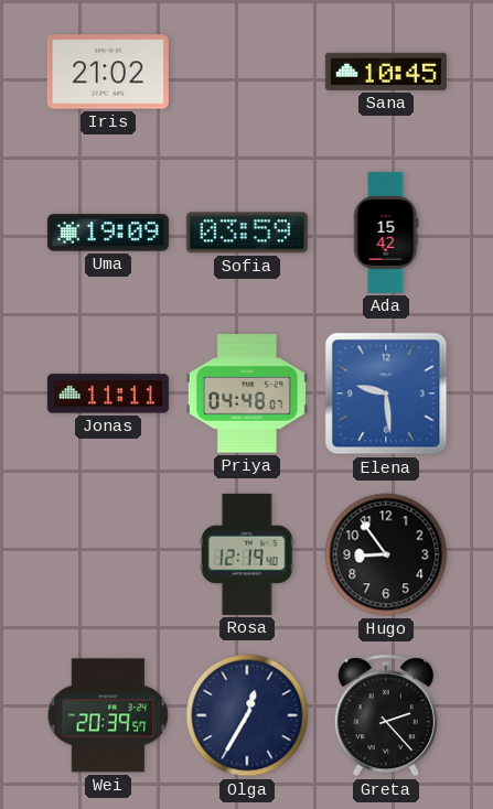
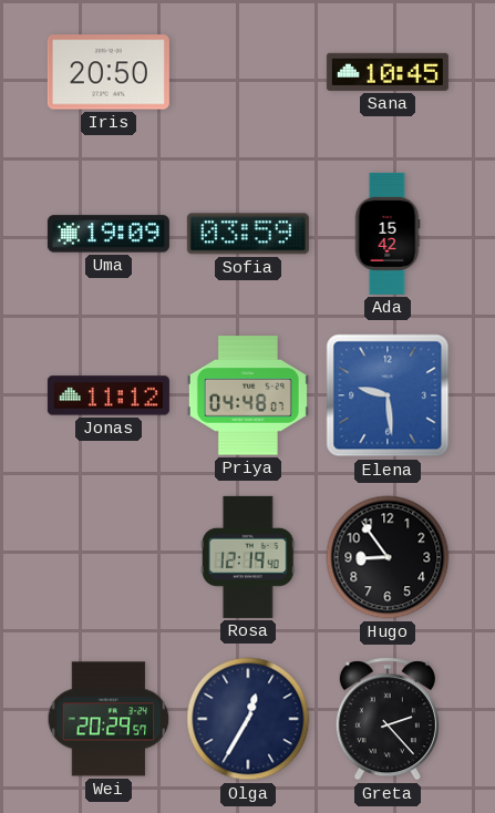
Iris: 21:02 -> 20:50 (109, 72)
Jonas: 11:11 -> 11:12 (109, 395)
Wei: 20:39 -> 20:29 (109, 719)
